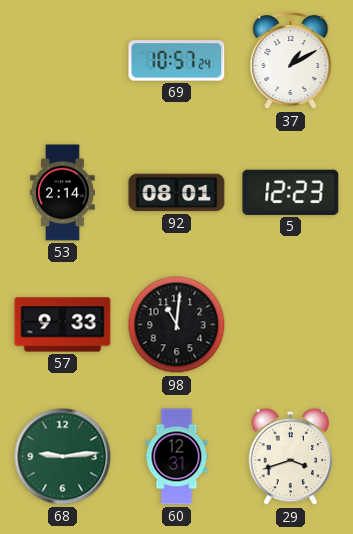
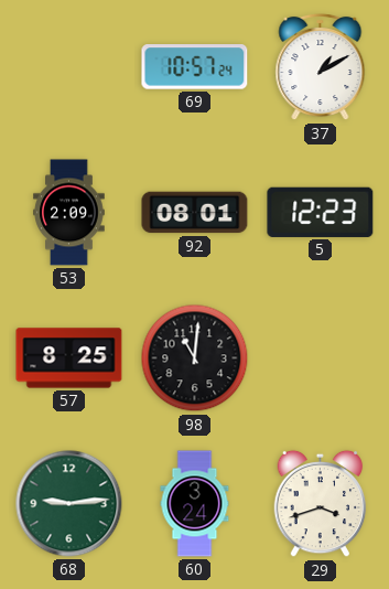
53: 2:14 -> 2:09 (69, 213)
57: 9:33 -> 8:25 (69, 358)
60: 12:31 -> 3:24 (195, 504)
